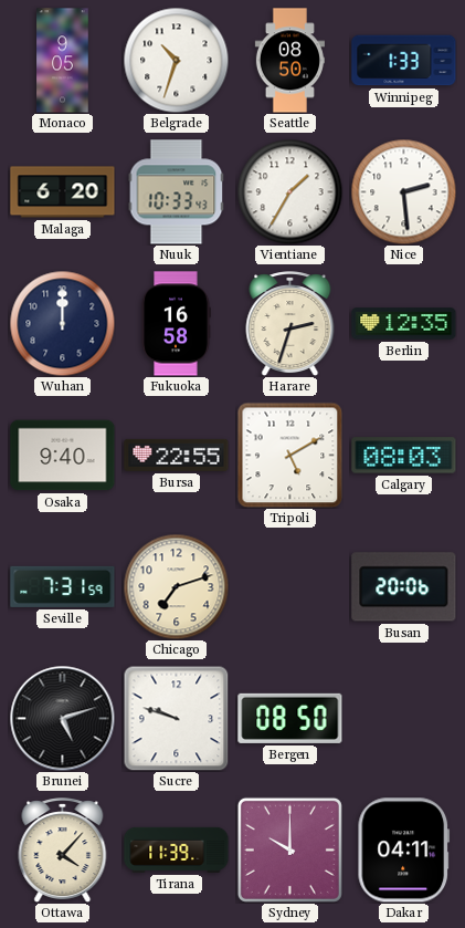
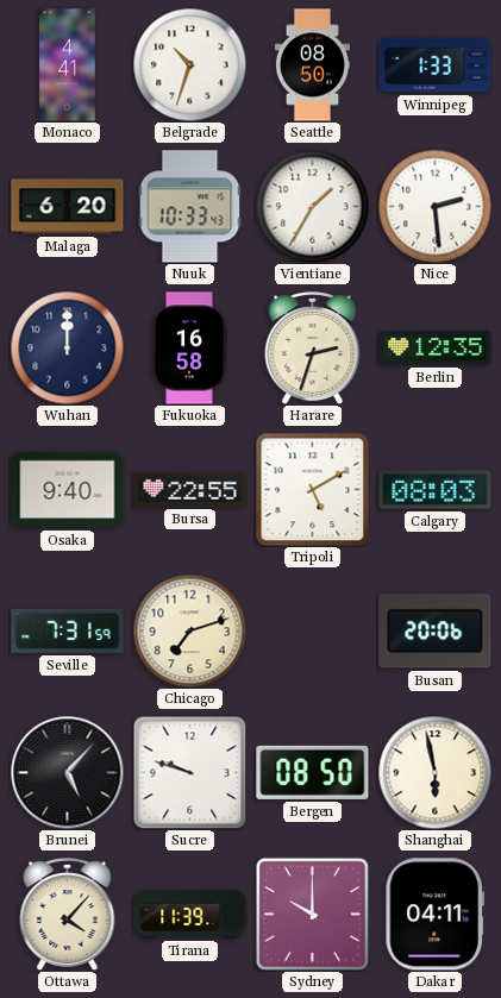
Monaco: 9:05 -> 4:41 (68, 65)
Brunei: 5:12 -> 5:07 (67, 772)
Shanghai: none -> 5:58 (434, 772)
